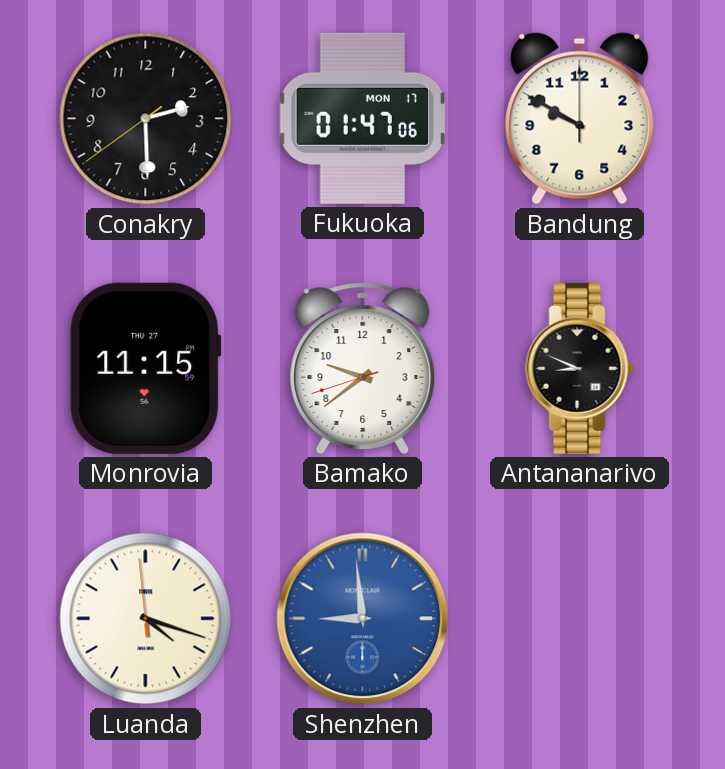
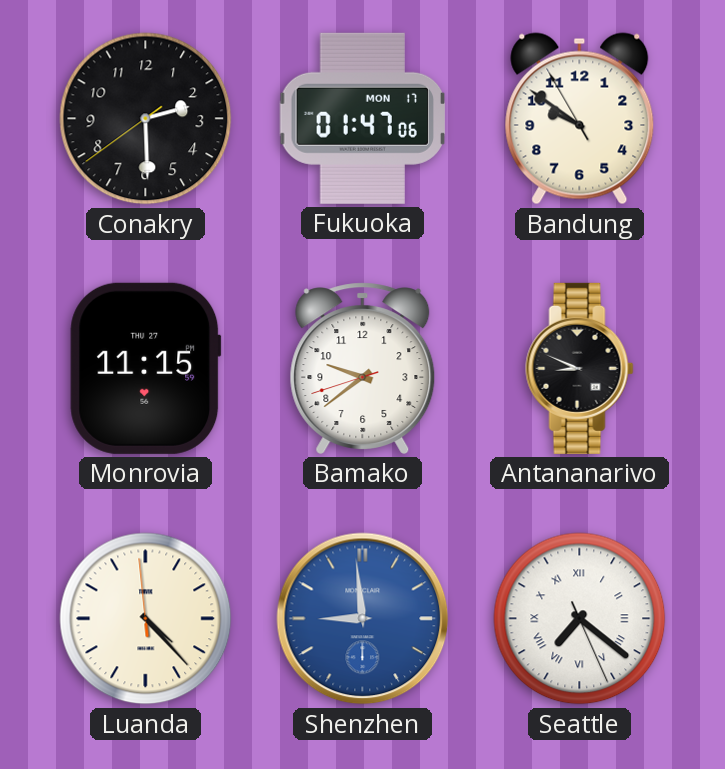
Bandung: 9:50:00 -> 9:50:55 (580, 119)
Luanda: 4:17 -> 4:22 (146, 619)
Seattle: none -> 7:21 (580, 619)
